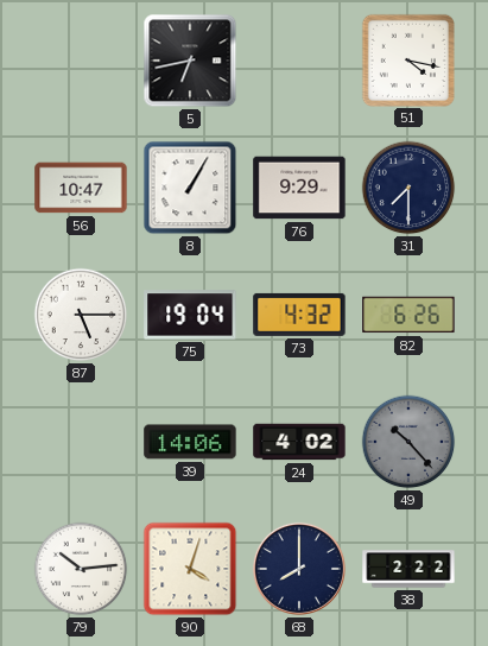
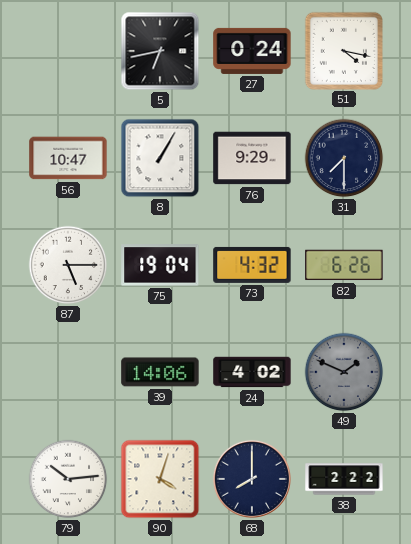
27: none -> 0:24 (252, 51)
49: 10:23 -> 1:49 (344, 372)
